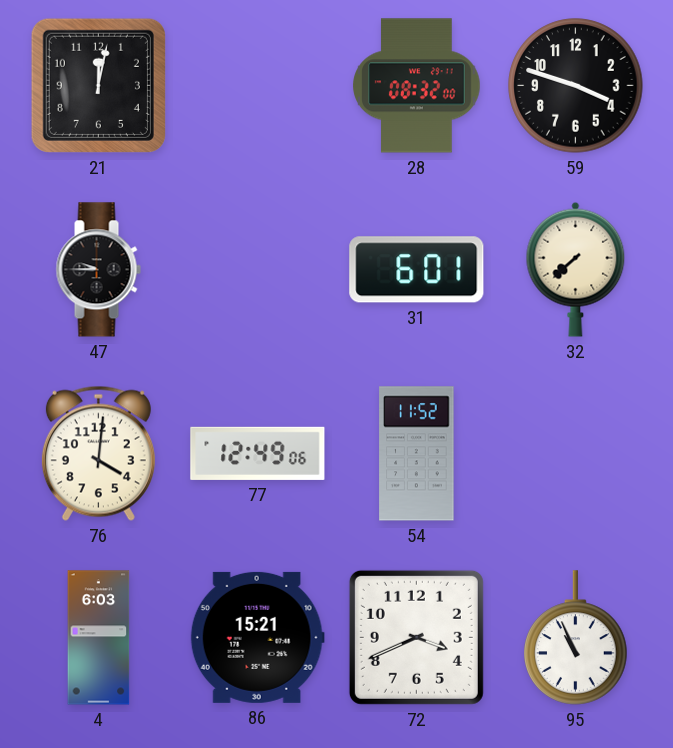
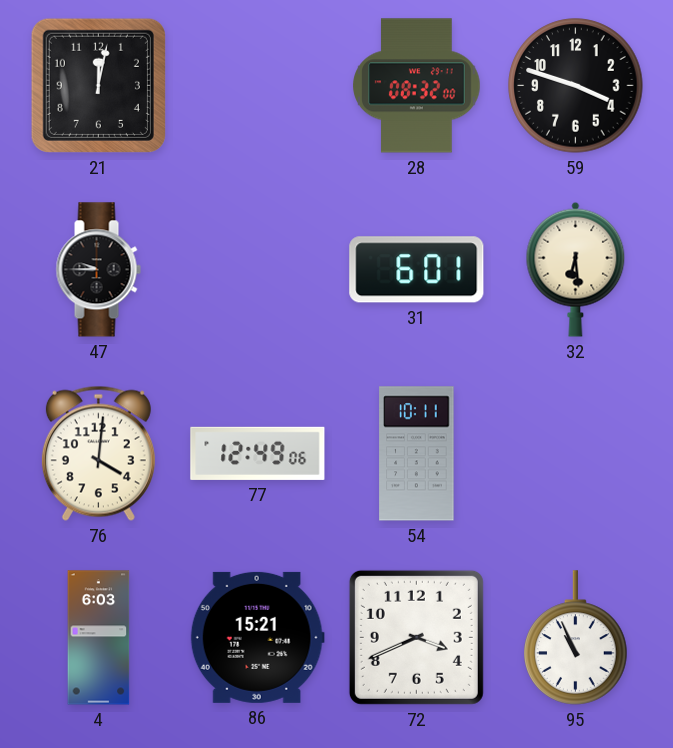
32: 7:38 -> 6:29 (576, 269)
54: 11:52 -> 10:11 (417, 454)
